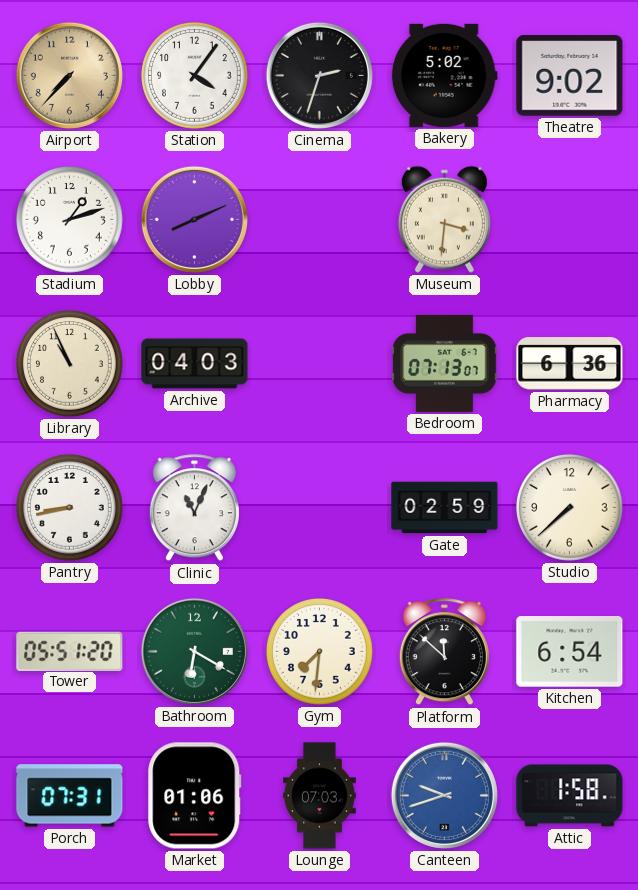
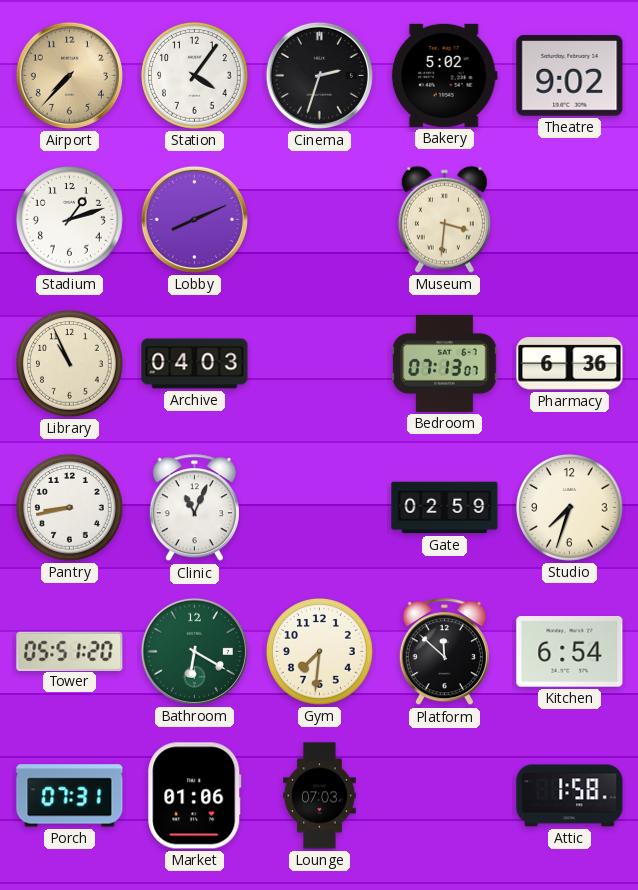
Studio: 7:38 -> 7:33 (570, 508)
Canteen: 9:42 -> none (444, 795)
